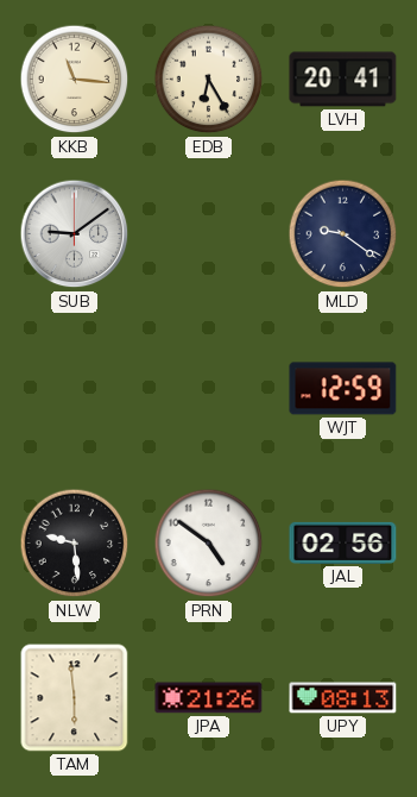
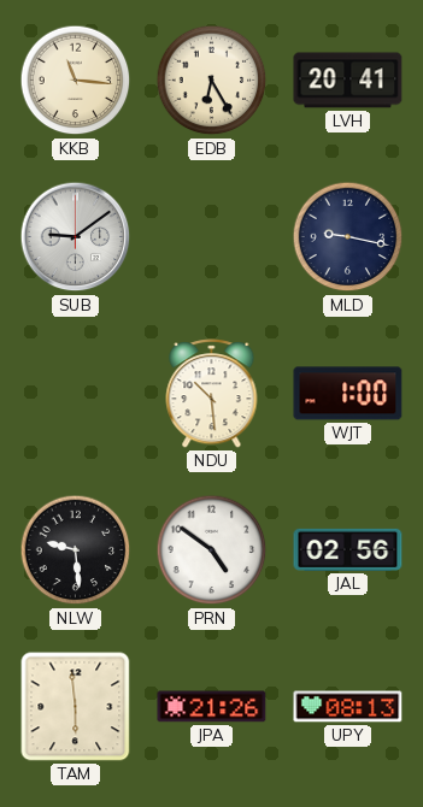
MLD: 9:21 -> 9:17 (348, 237)
NDU: none -> 10:29 (212, 394)
WJT: 12:59 -> 1:00 (348, 394)
